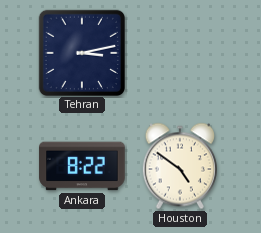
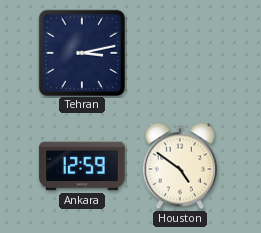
Ankara: 8:22 -> 12:59 (82, 166)
